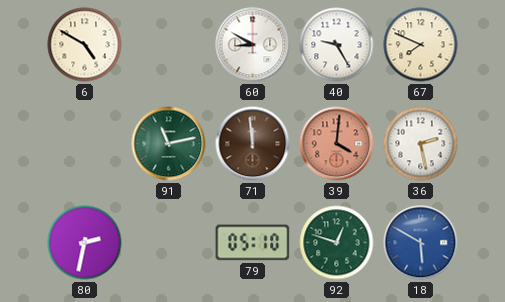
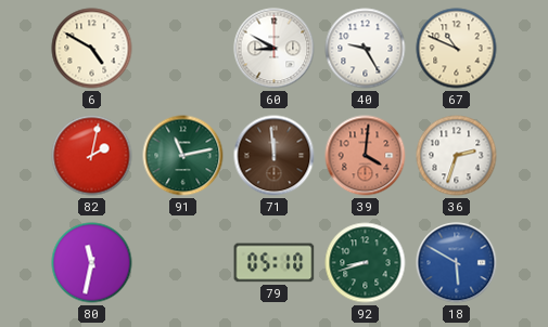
67: 7:49 -> 10:49 (457, 49)
82: none -> 2:02 (92, 156)
36: 2:28 -> 2:33 (457, 156)
80: 2:32 -> 11:32 (92, 263)
92: 12:48 -> 8:42 (366, 263)
